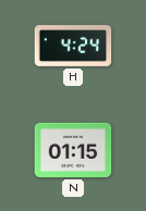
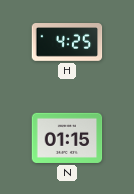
H: 4:24 -> 4:25 (67, 43)
